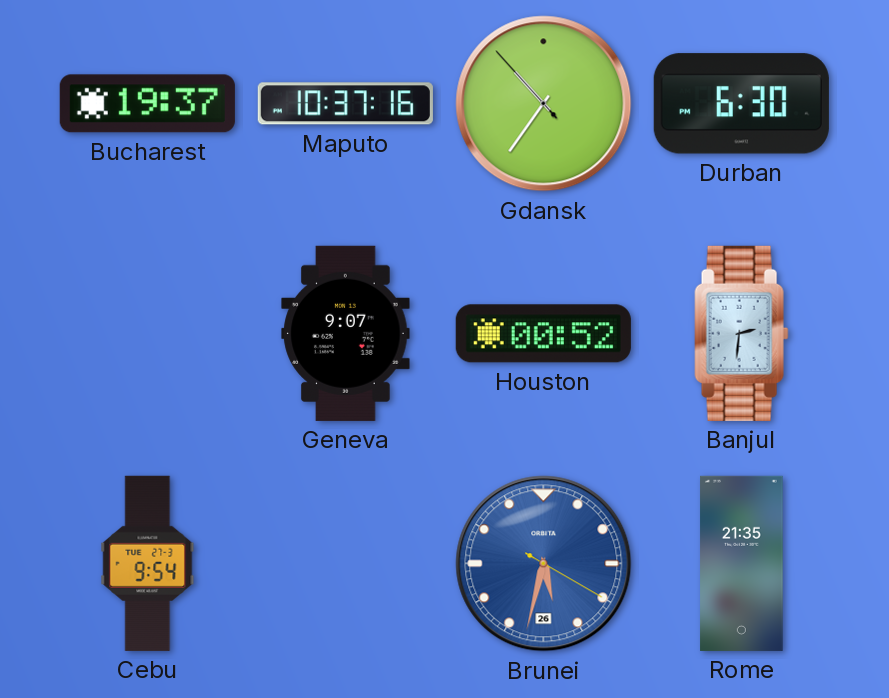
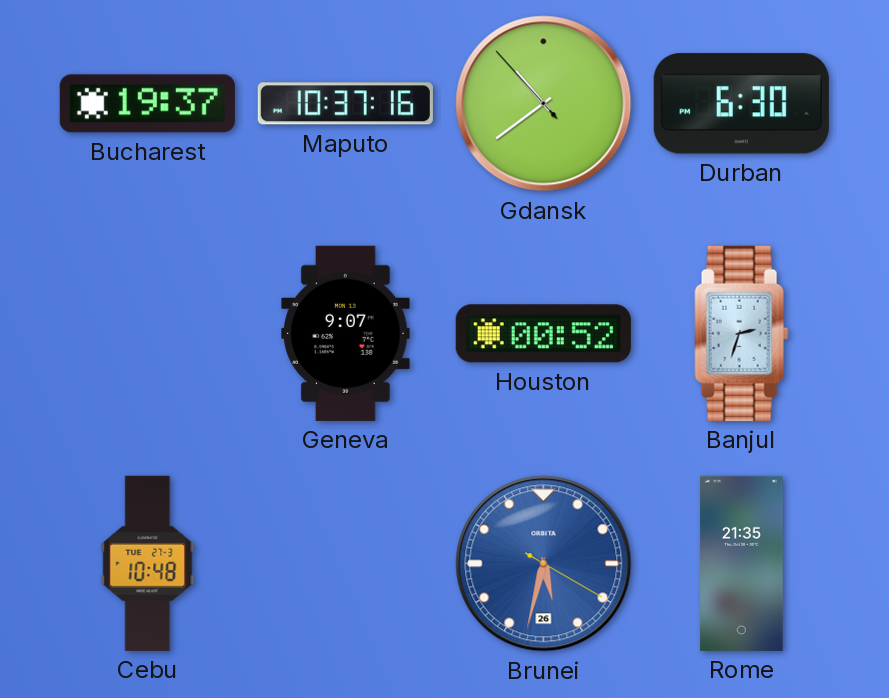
Gdansk: 10:35 -> 10:38 (544, 104)
Banjul: 2:31 -> 2:33 (742, 333)
Cebu: 9:54 -> 10:48 (148, 563)
